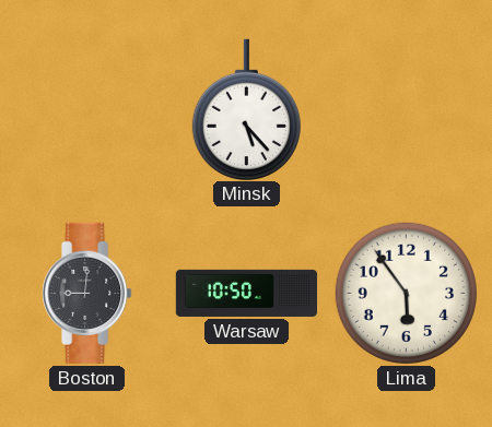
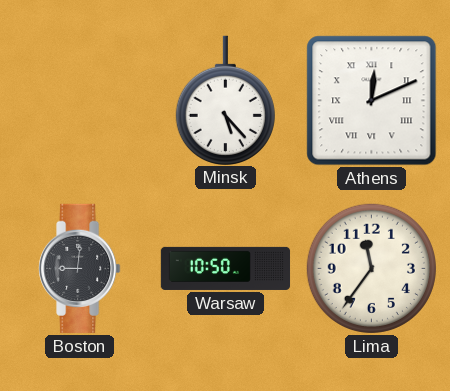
Athens: none -> 12:11 (372, 101)
Lima: 5:54 -> 11:36 (371, 268)
